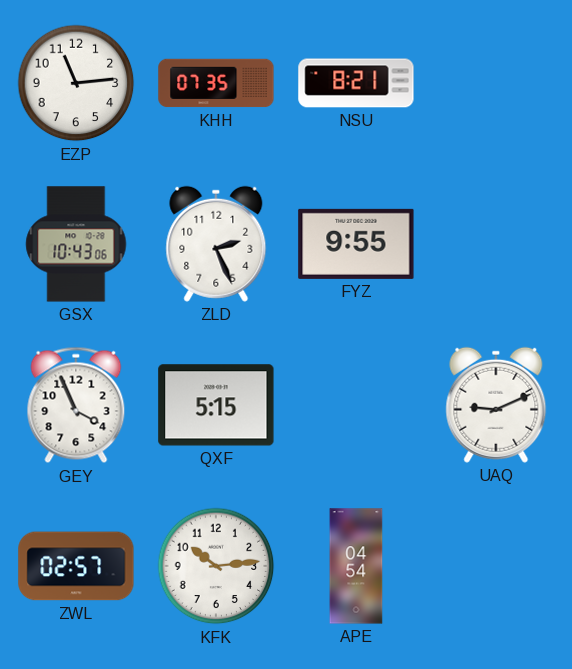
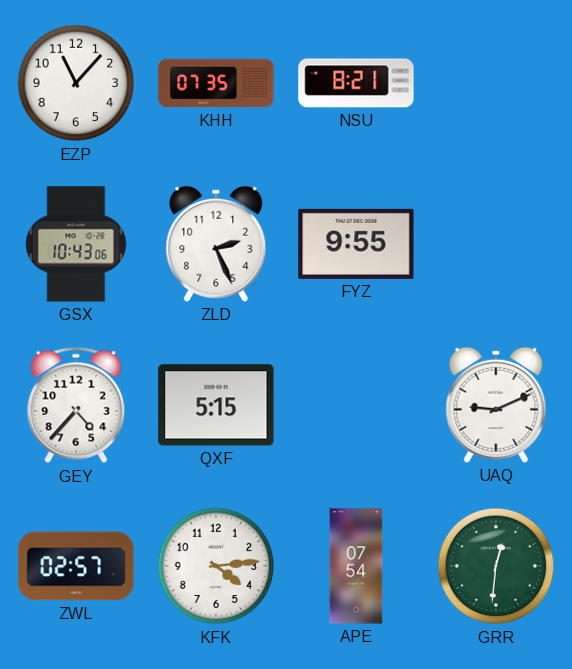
EZP: 11:14 -> 11:07 (76, 83)
GEY: 3:56 -> 4:37 (76, 405)
KFK: 10:14 -> 4:14 (216, 566)
APE: 04:54 -> 07:54 (356, 566)
GRR: none -> 12:31 (496, 566)
